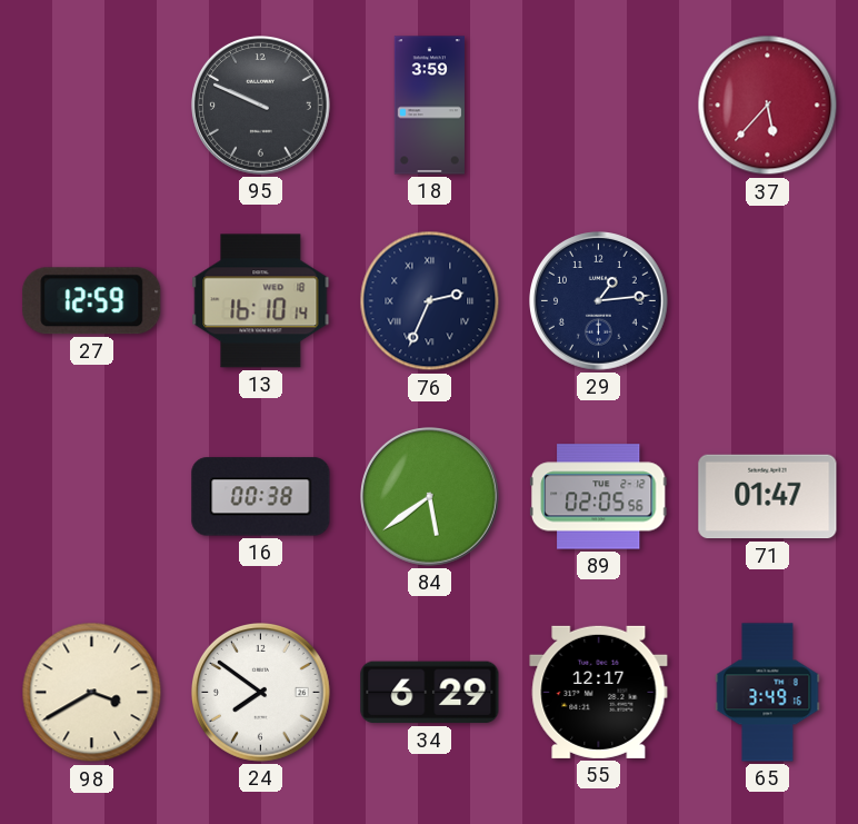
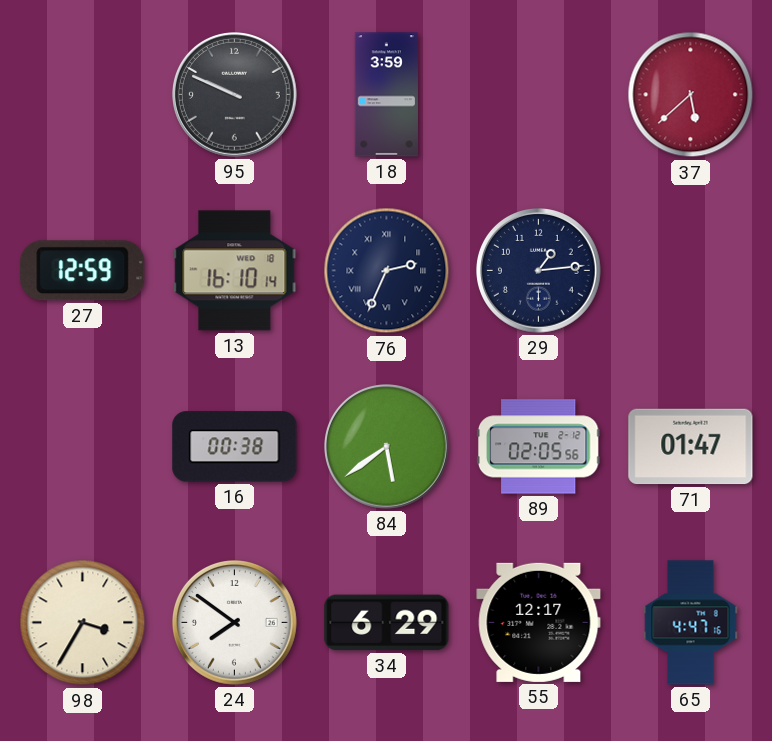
37: 5:37 -> 5:38 (691, 95)
98: 3:40 -> 3:35 (83, 623)
65: 3:49 -> 4:47 (691, 623)
